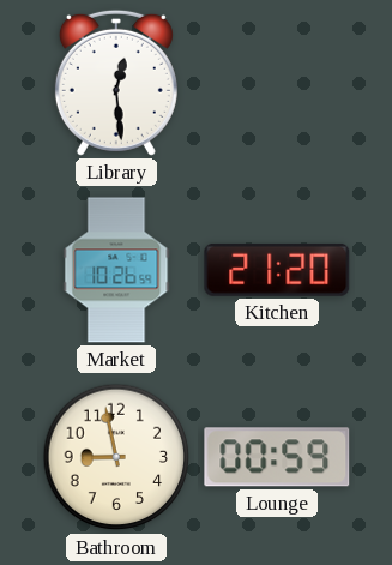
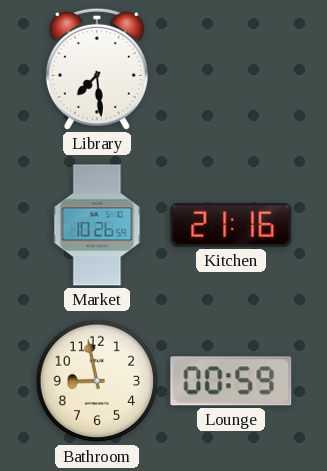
Library: 12:29 -> 7:29 (97, 69)
Kitchen: 21:20 -> 21:16 (231, 225)
